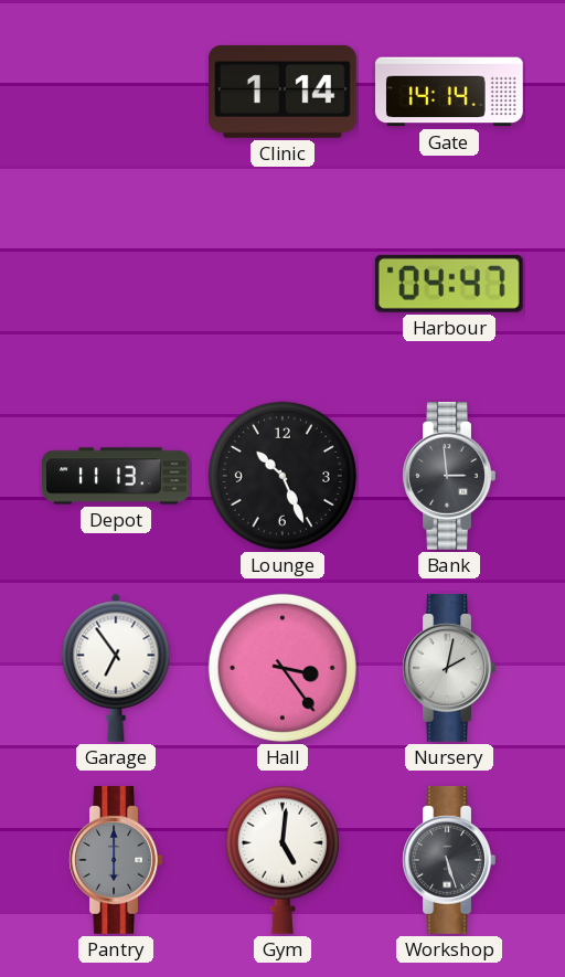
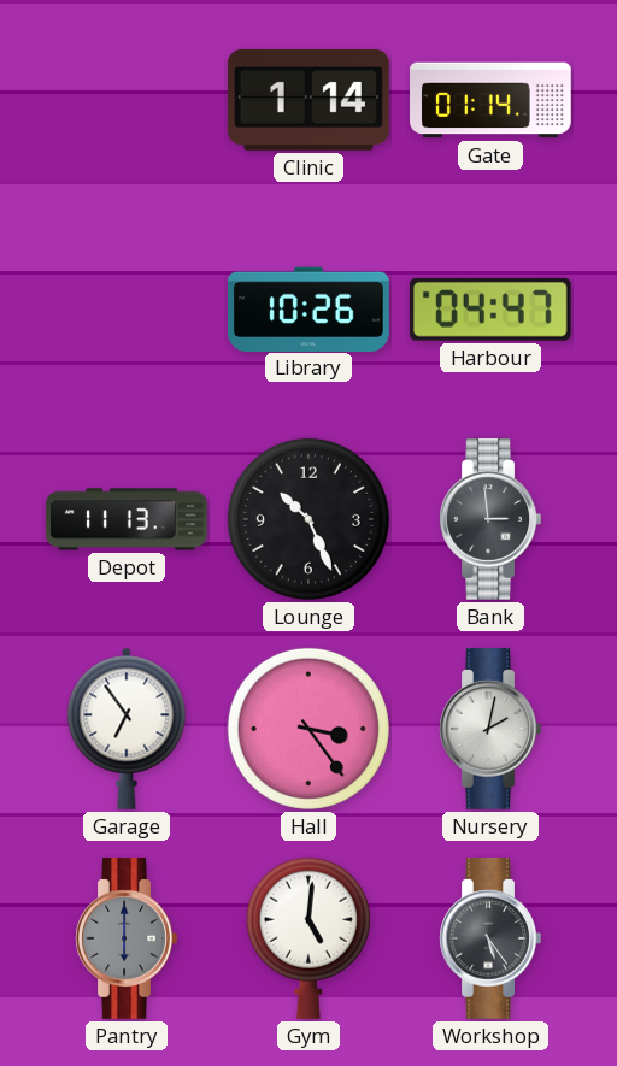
Gate: 14:14 -> 01:14 (492, 100)
Library: none -> 10:26 (308, 308)
Workshop: 5:27 -> 5:24 (490, 940)
